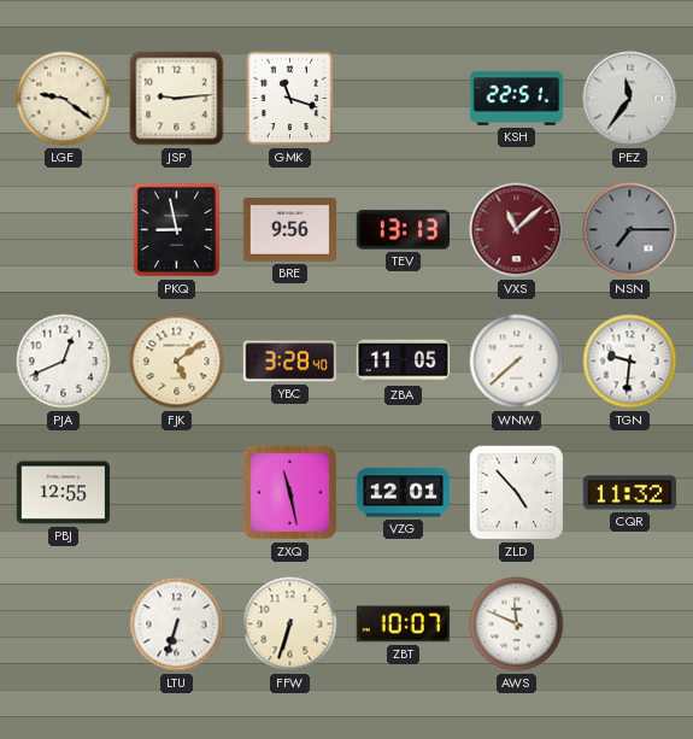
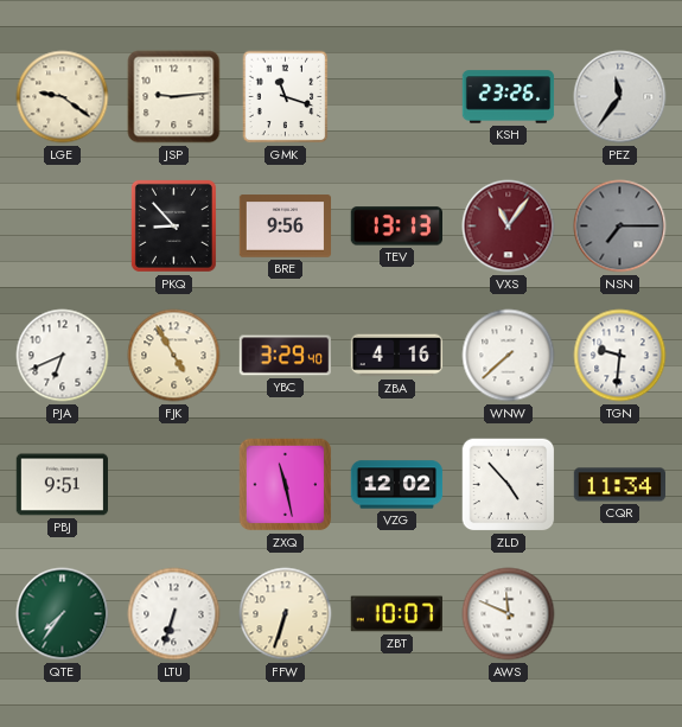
KSH: 22:51 -> 23:26 (509, 97)
PKQ: 8:58 -> 8:53 (173, 225)
VXS: 11:08 -> 11:06 (509, 227)
PJA: 12:41 -> 6:41 (63, 356)
FJK: 5:09 -> 4:55 (174, 356)
YBC: 3:28 -> 3:29 (285, 356)
ZBA: 11:05 -> 4:16 (397, 356)
PBJ: 12:55 -> 9:51 (63, 485)
VZG: 12:01 -> 12:02 (397, 485)
CQR: 11:32 -> 11:34 (620, 485)
QTE: none -> 7:36 (63, 614)
